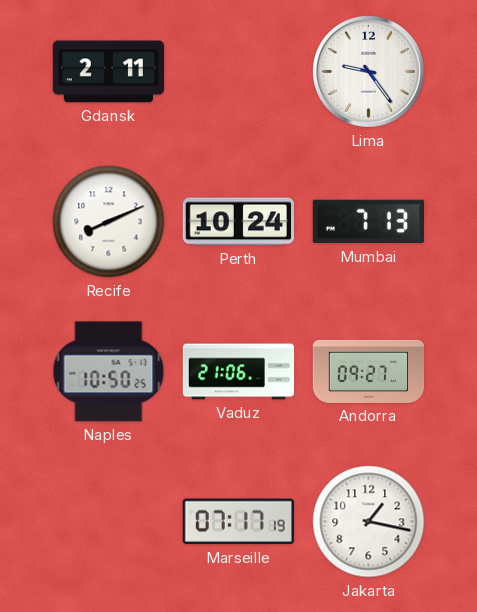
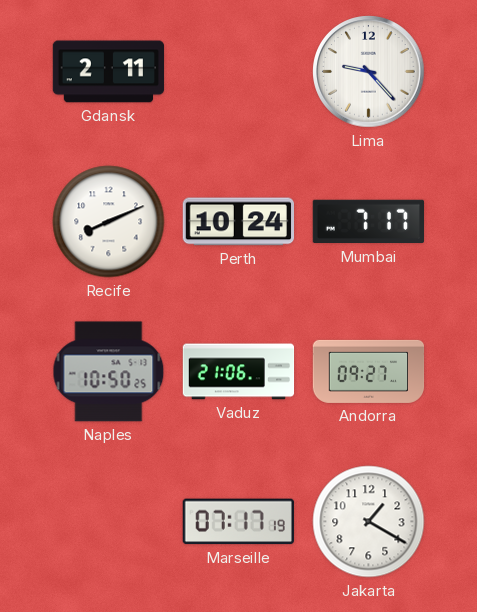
Lima: 9:24 -> 9:23 (369, 72)
Mumbai: 7:13 -> 7:17 (368, 222)
Jakarta: 1:17 -> 1:20 (369, 522)
